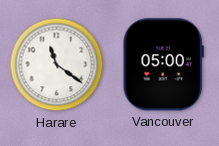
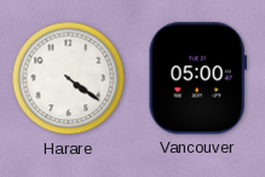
Harare: 11:21 -> 4:21 (69, 79)
